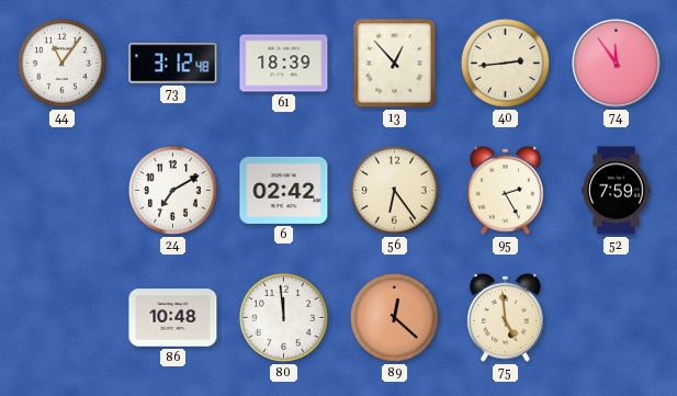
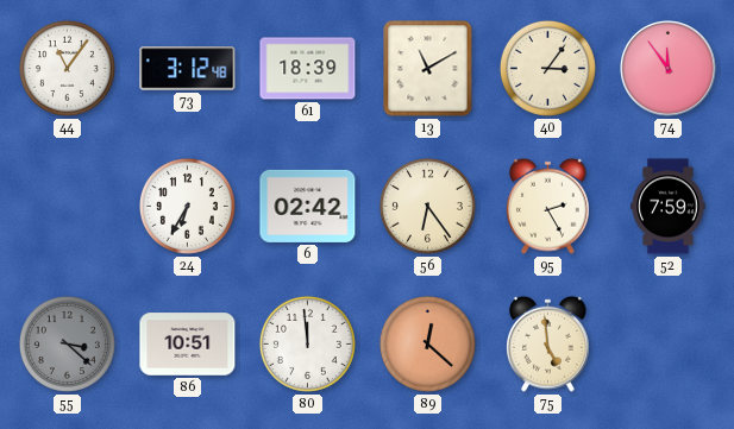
13: 12:53 -> 11:10 (428, 69)
40: 2:44 -> 3:06 (547, 68)
24: 7:10 -> 6:35 (187, 206)
55: none -> 3:22 (67, 343)
86: 10:48 -> 10:51 (188, 345)
